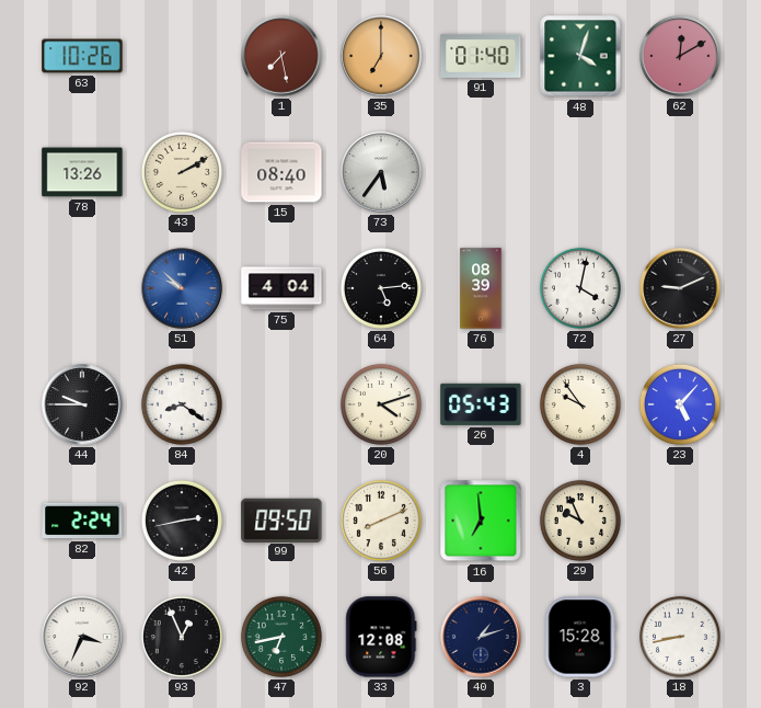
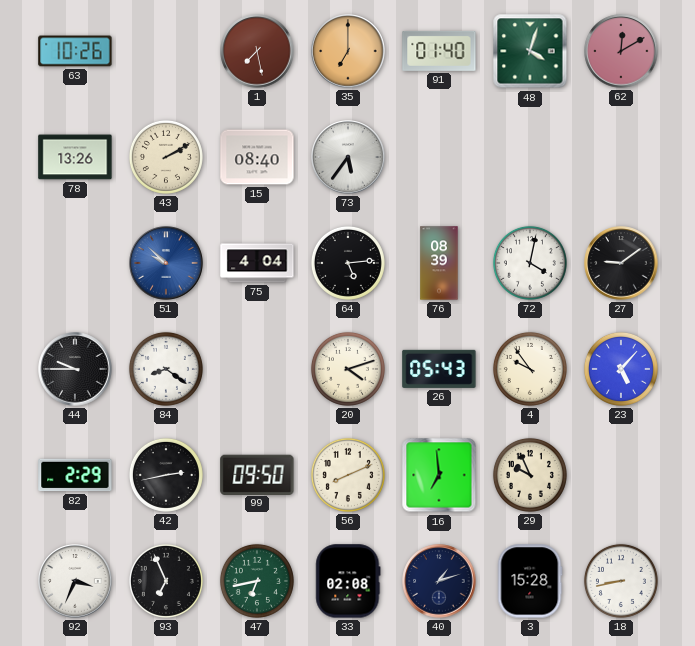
27: 9:11 -> 9:09 (621, 263)
82: 2:24 -> 2:29 (75, 475)
93: 12:56 -> 6:56 (166, 581)
33: 12:08 -> 02:08 (348, 581)
